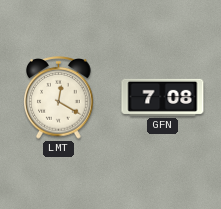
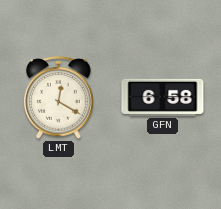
GFN: 7:08 -> 6:58 (163, 97)
